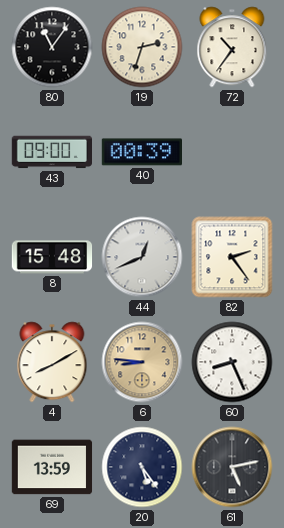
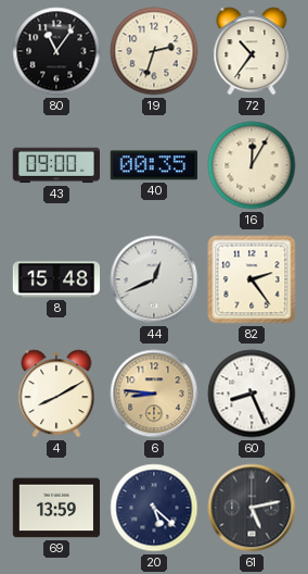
40: 00:39 -> 00:35 (153, 165)
16: none -> 12:05 (252, 165)
20: 5:24 -> 5:22 (154, 508)
